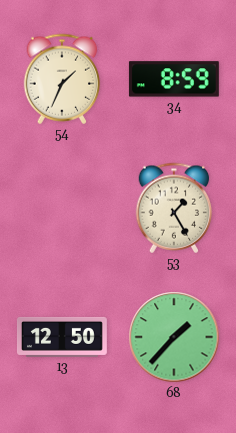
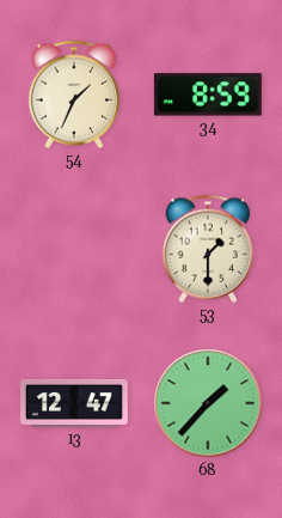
53: 1:25 -> 1:30 (208, 249)
13: 12:50 -> 12:47 (74, 403)
